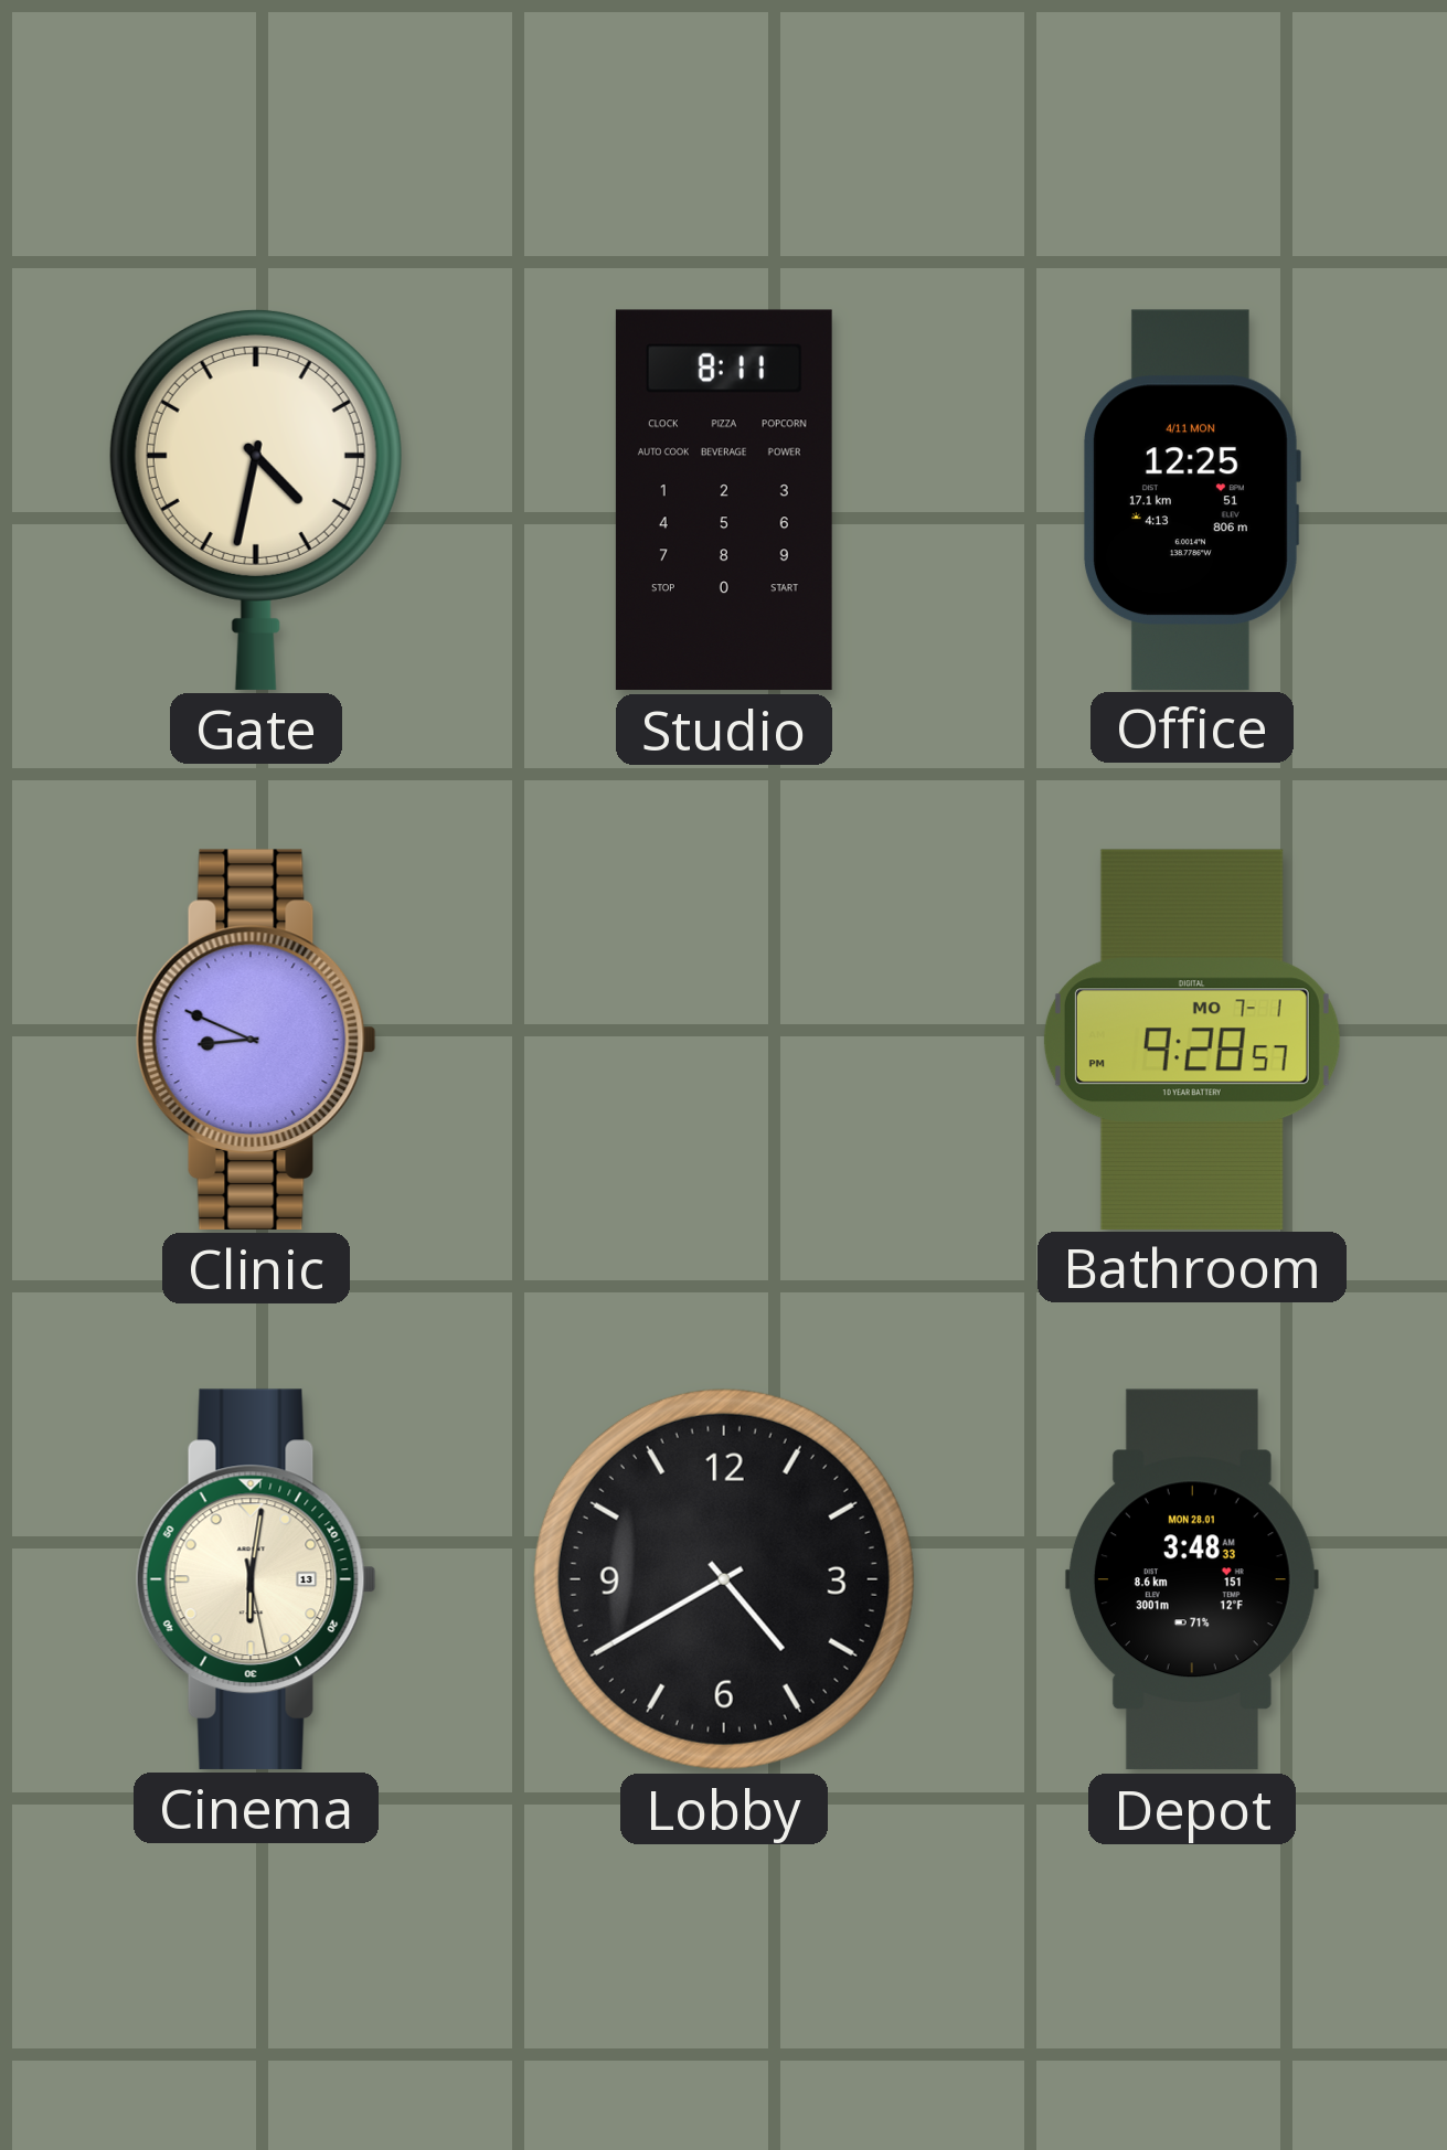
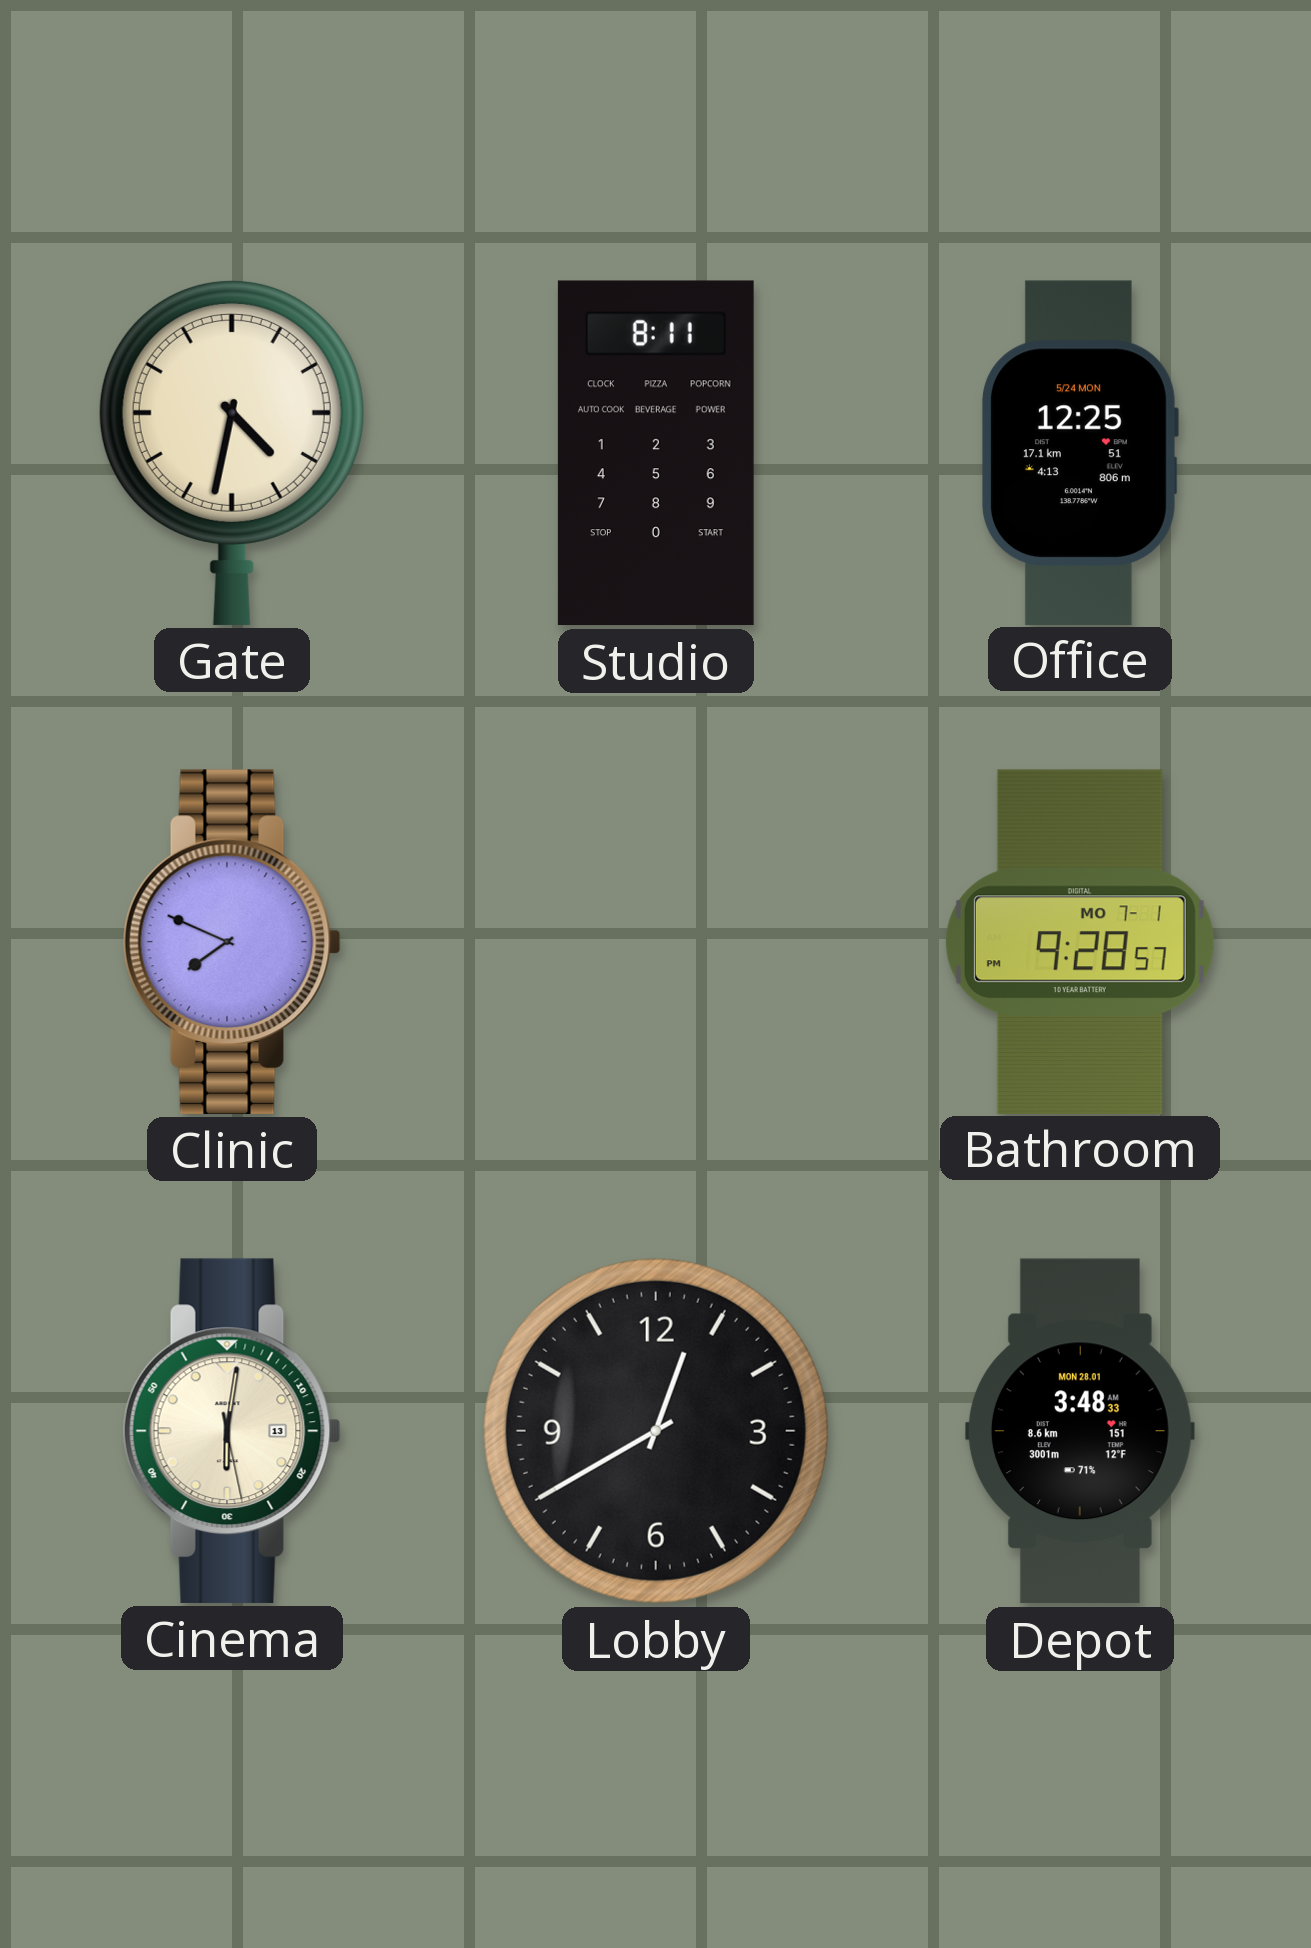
Office date: 4/11 MON -> 5/24 MON (1079, 452)
Clinic: 8:49 -> 7:49 (232, 942)
Lobby: 4:40 -> 12:40 (656, 1431)
